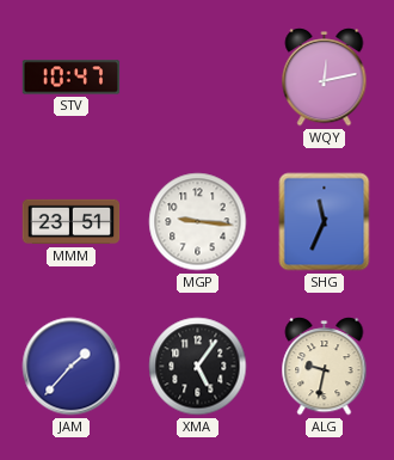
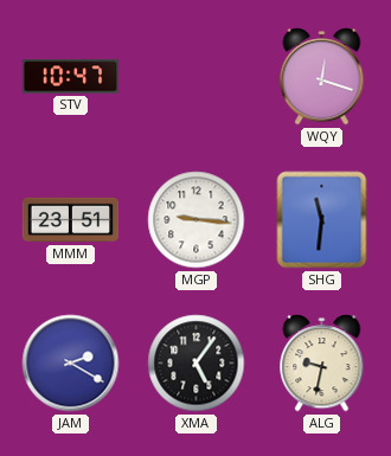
WQY: 12:13 -> 12:18 (322, 77)
SHG: 11:34 -> 11:31 (322, 220)
JAM: 1:37 -> 2:20 (71, 364)
